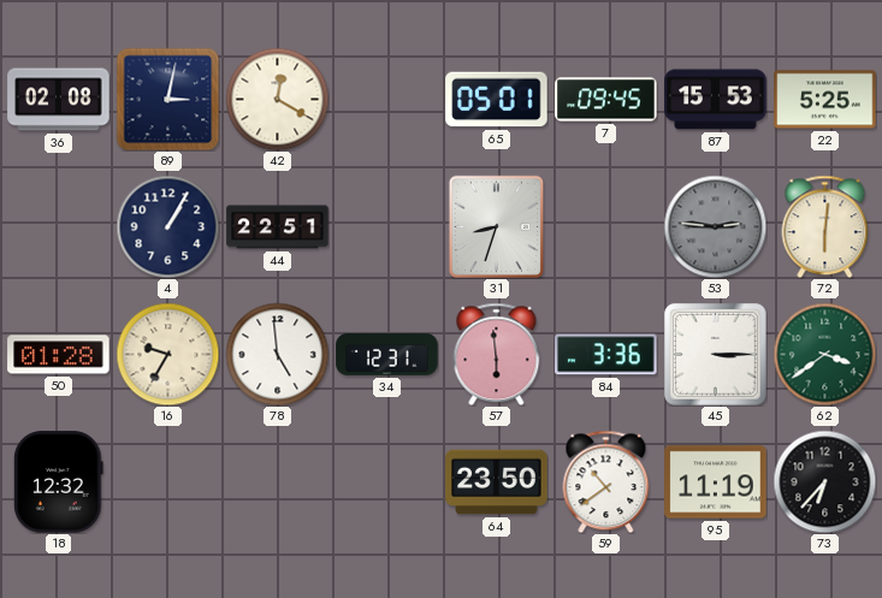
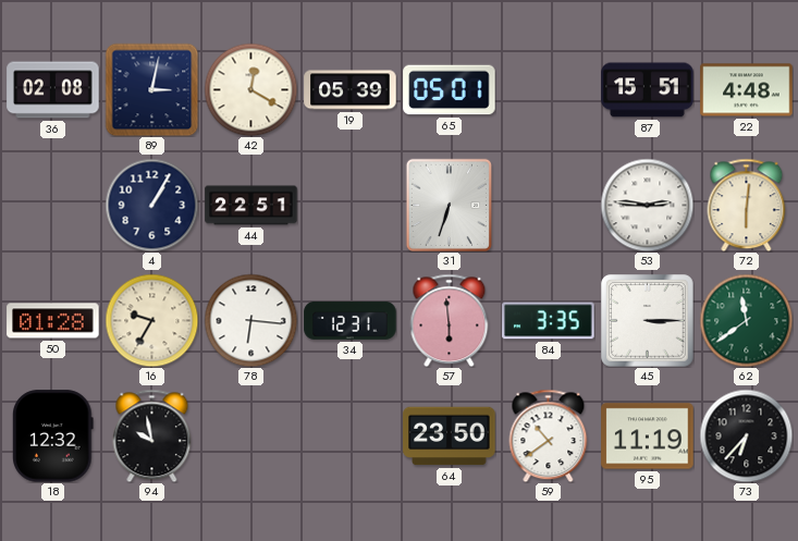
19: none -> 05:39 (351, 90)
7: 09:45 -> none (606, 100)
87: 15:53 -> 15:51 (648, 90)
22: 5:25 -> 4:48 (747, 90)
31: 8:33 -> 6:33 (449, 205)
53 dial: grey -> white (647, 205)
78: 4:59 -> 6:16 (250, 320)
84: 3:36 -> 3:35 (549, 321)
62: 3:39 -> 11:39 (746, 320)
94: none -> 9:58 (152, 435)
